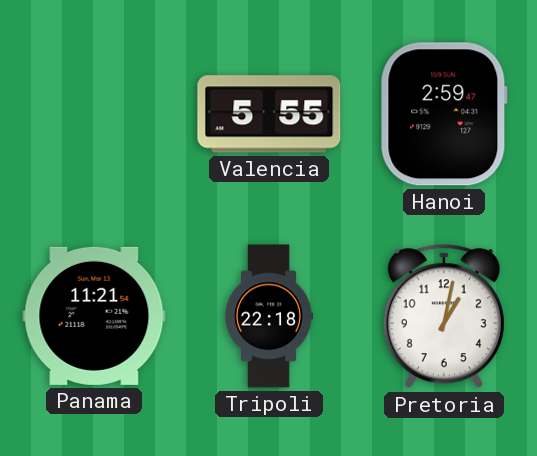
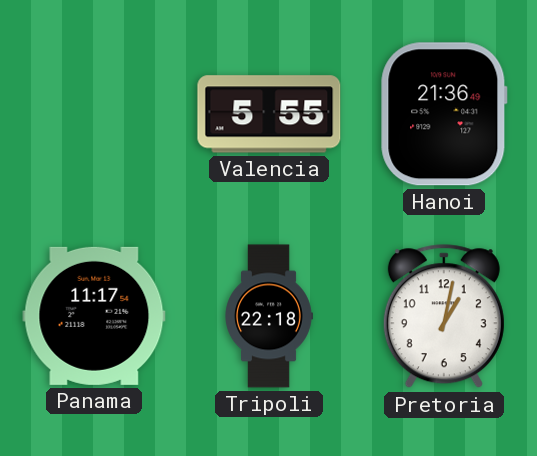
Hanoi: 2:59 -> 21:36 (444, 114)
Panama: 11:21 -> 11:17 (94, 316)
